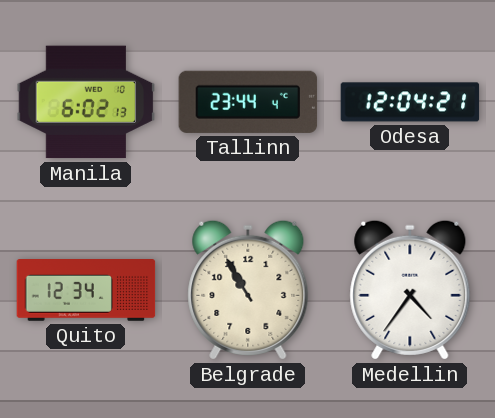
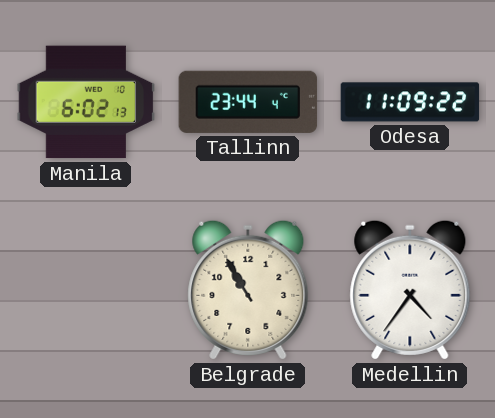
Odesa: 12:04 -> 11:09 (410, 102)
Quito: 12:34 -> none (86, 291)
